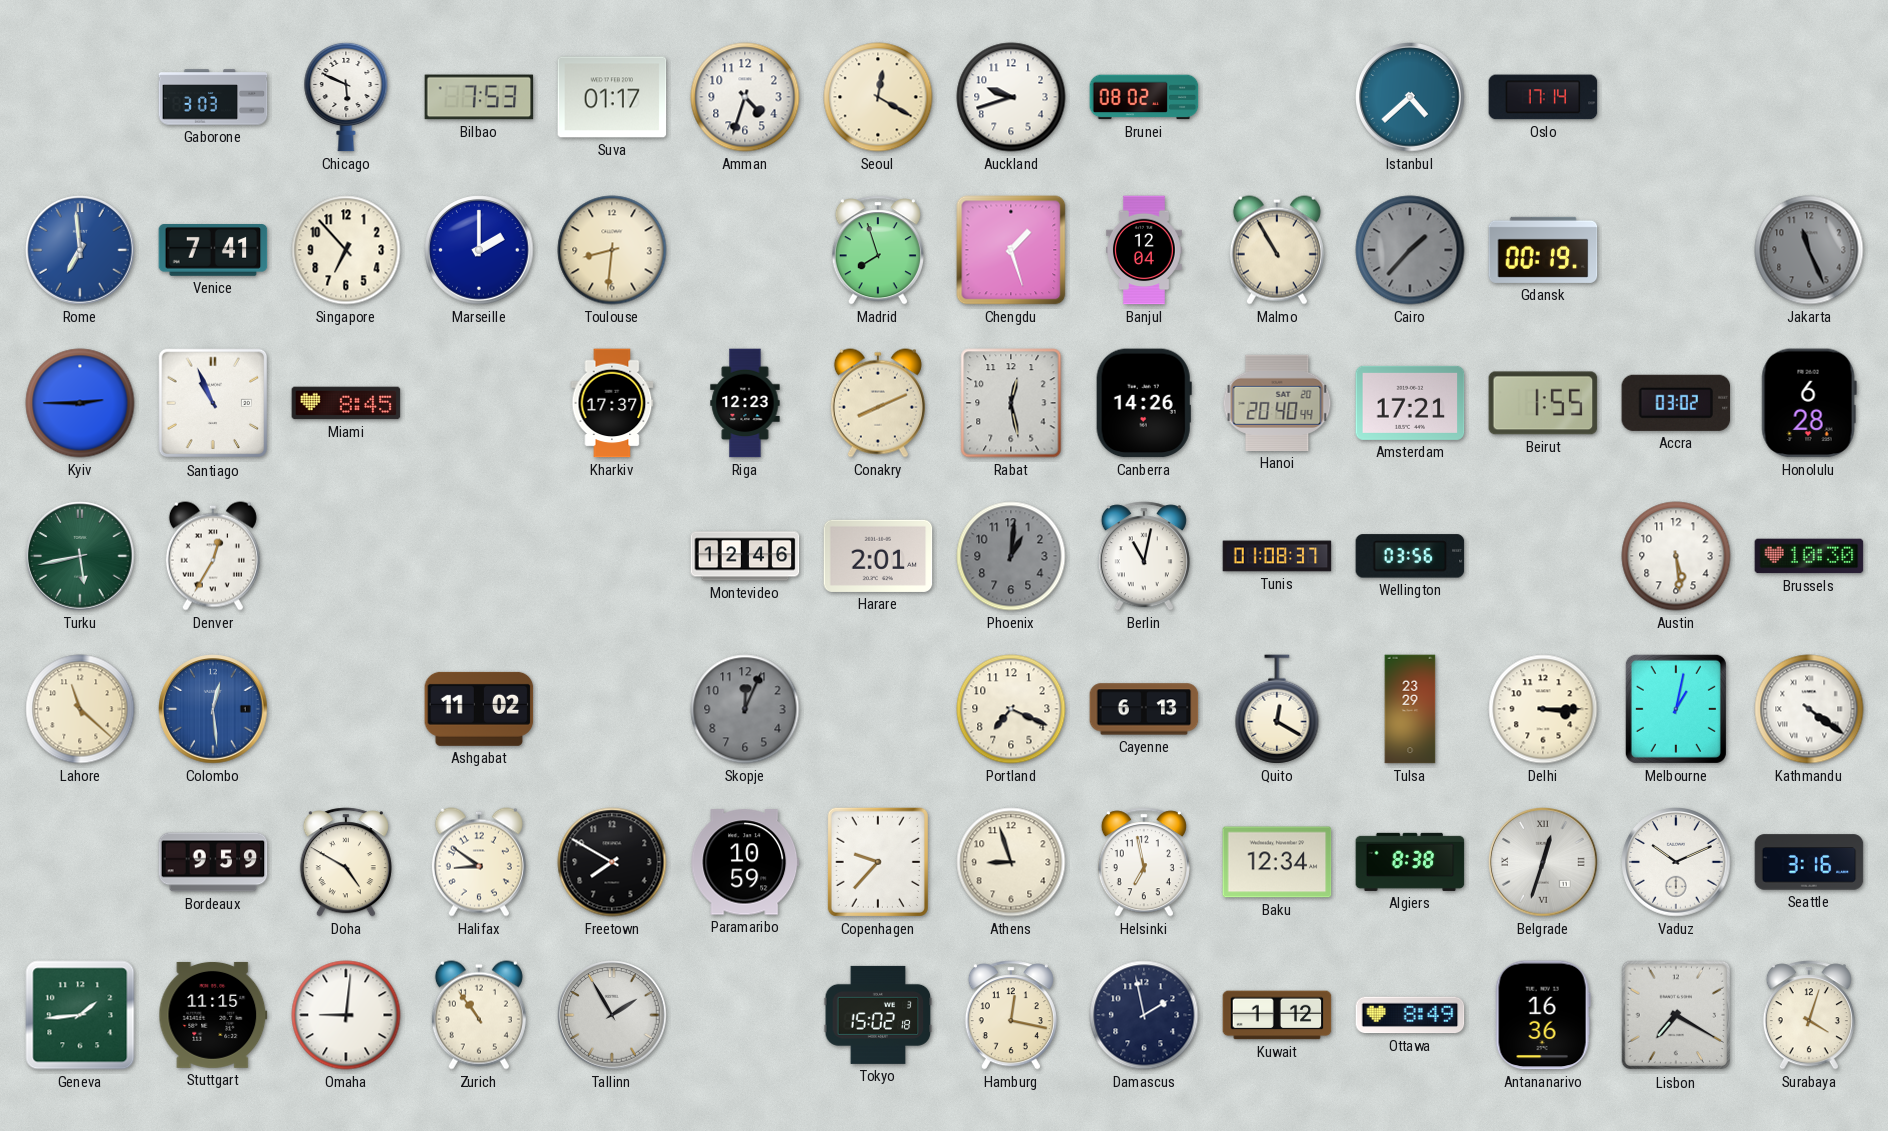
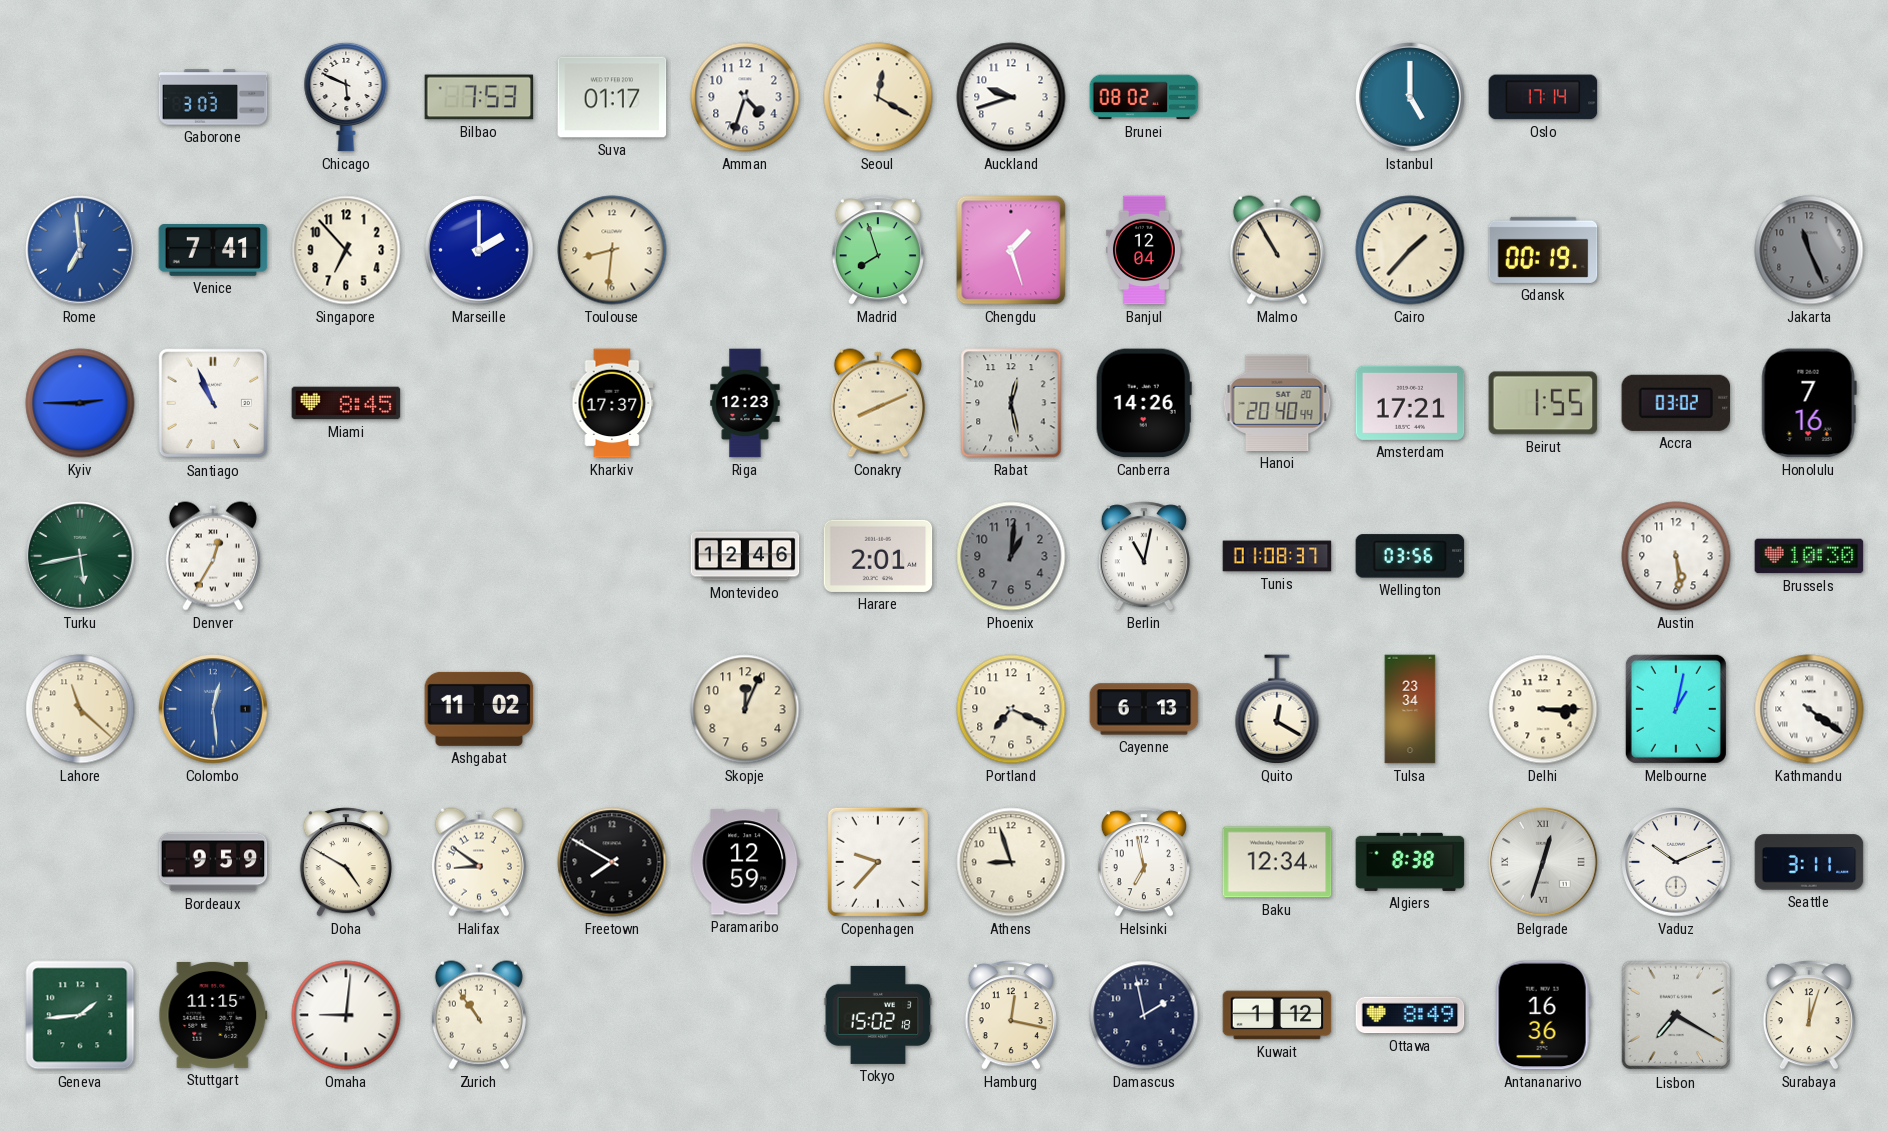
Istanbul: 4:38 -> 5:00 (1410, 97)
Cairo dial: grey -> cream (1410, 250)
Honolulu: 6:28 -> 7:16 (1809, 403)
Skopje dial: grey -> cream (745, 709)
Tulsa: 23:29 -> 23:34 (1410, 709)
Paramaribo: 10:59 -> 12:59 (745, 862)
Seattle: 3:16 -> 3:11 (1809, 862)
Tallinn: 1:55 -> none (612, 1015)
Surabaya: 4:03 -> 12:03 (1809, 1015)
